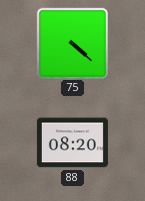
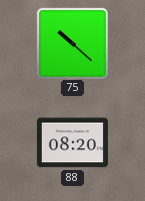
75: 4:22 -> 10:22 (72, 43)
